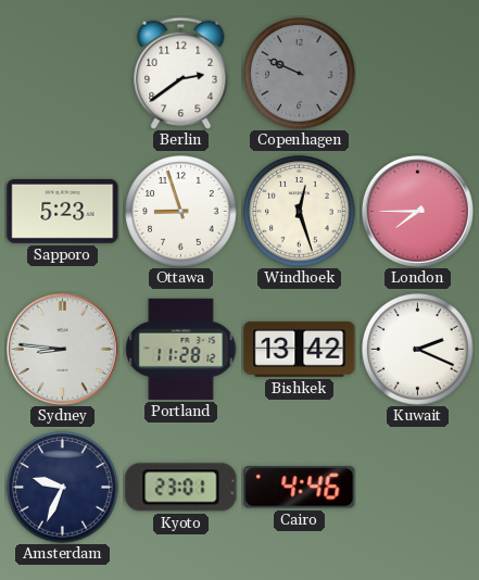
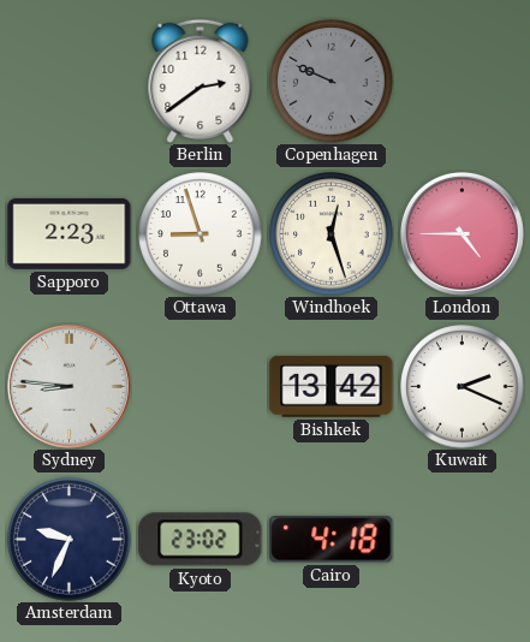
Sapporo: 5:23 -> 2:23 (70, 233)
London: 7:45 -> 4:45 (461, 233)
Portland: 11:28 -> none (181, 349)
Kyoto: 23:01 -> 23:02 (201, 540)
Cairo: 4:46 -> 4:18 (332, 540)
